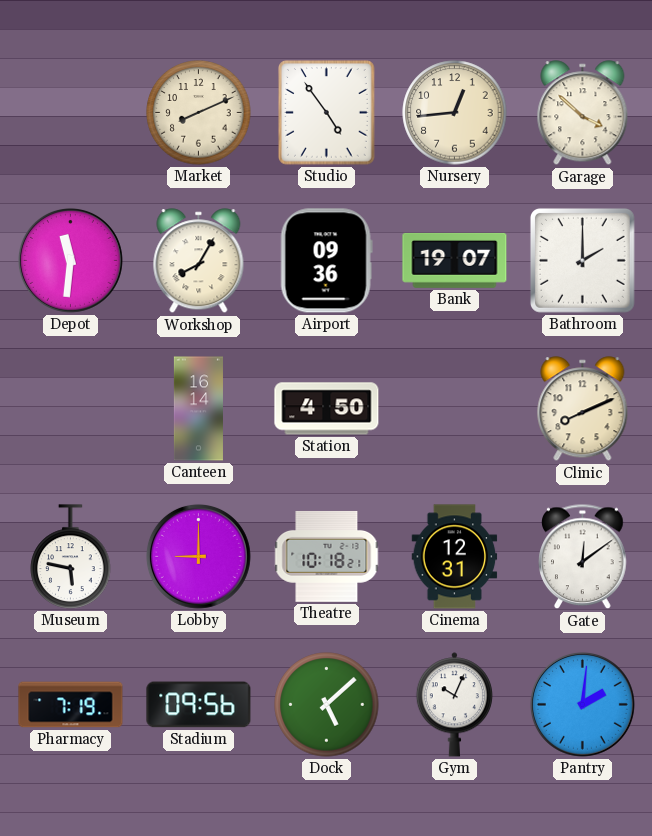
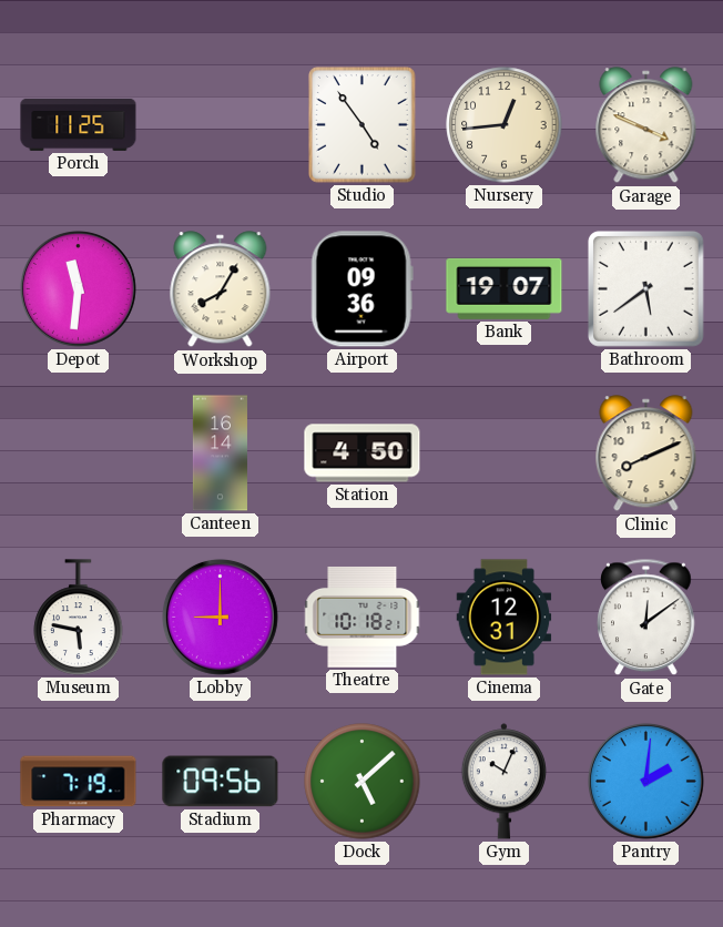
Porch: none -> 11:25 (79, 124)
Market: 8:11 -> none (199, 113)
Garage: 3:52 -> 3:49 (646, 125)
Bathroom: 2:00 -> 5:39 (645, 288)
